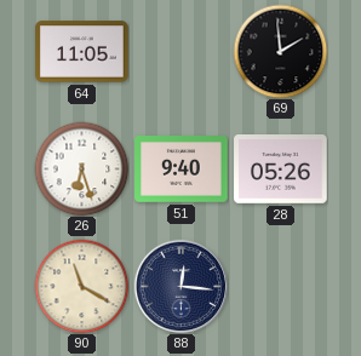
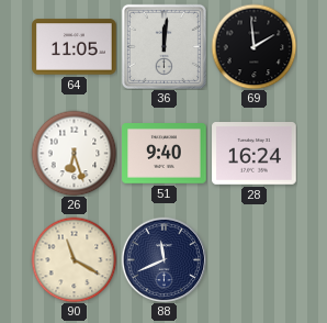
36: none -> 12:01 (163, 46)
28: 05:26 -> 16:24 (255, 154)
88: 12:16 -> 11:41 (163, 259)
